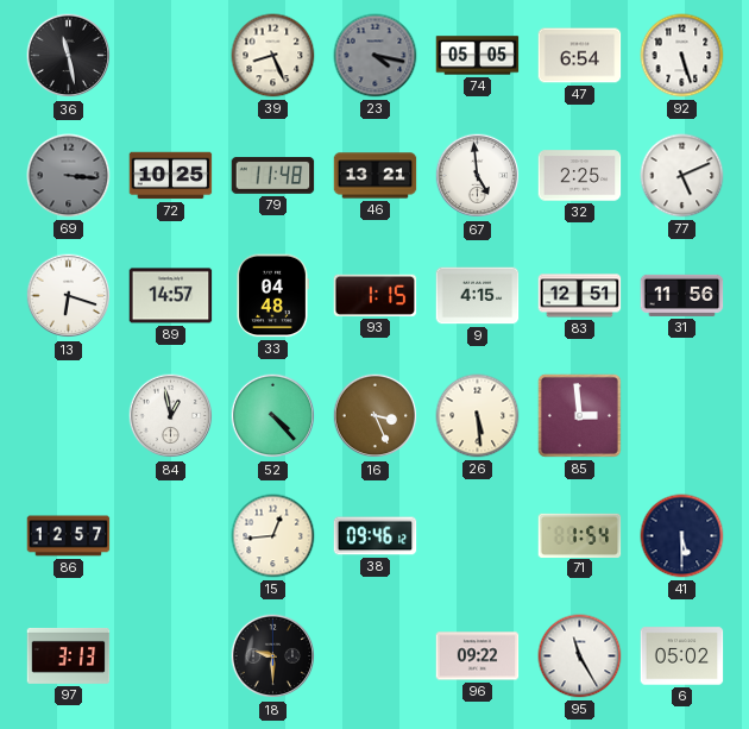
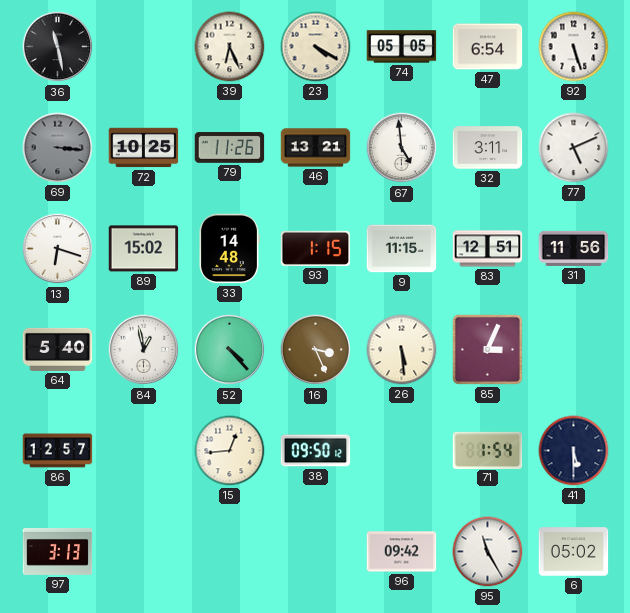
39: 8:26 -> 6:26 (230, 47)
23: 4:17 -> 4:20 (316, 47)
23 dial: grey -> cream (316, 47)
79: 11:48 -> 11:26 (230, 148)
32: 2:25 -> 3:11 (488, 148)
89: 14:57 -> 15:02 (144, 249)
33: 04:48 -> 14:48 (229, 249)
9: 4:15 -> 11:15 (402, 249)
64: none -> 5:40 (58, 349)
85: 2:59 -> 3:04 (487, 349)
38: 09:46 -> 09:50 (316, 451)
18: 9:30 -> none (273, 656)
96: 09:22 -> 09:42 (402, 552)
